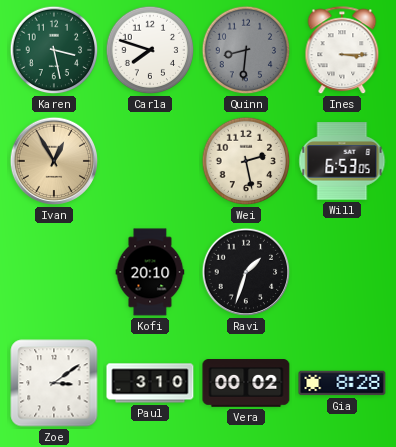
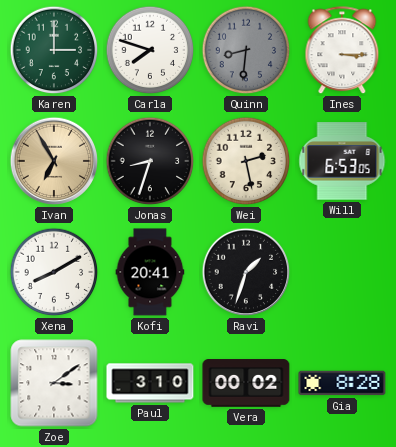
Karen: 3:28 -> 3:00 (54, 50)
Ivan: 12:55 -> 6:55 (54, 161)
Jonas: none -> 8:33 (150, 161)
Xena: none -> 8:10 (54, 272)
Kofi: 20:10 -> 20:41 (150, 272)
